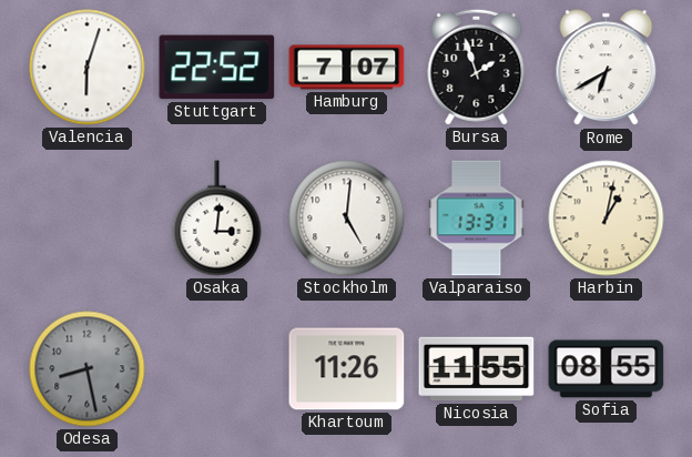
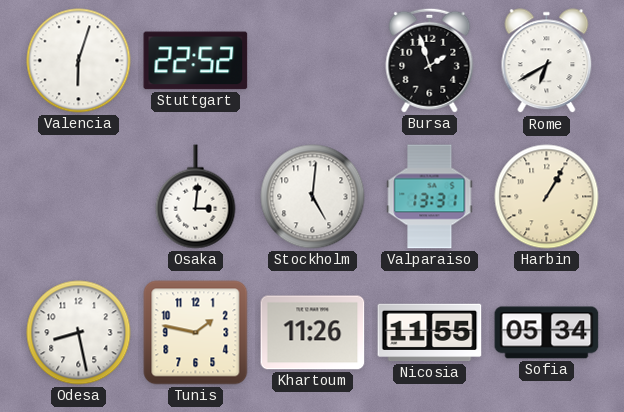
Hamburg: 7:07 -> none (347, 68)
Harbin: 1:02 -> 1:05 (547, 197)
Odesa dial: grey -> white (79, 333)
Tunis: none -> 1:47 (196, 333)
Sofia: 08:55 -> 05:34 (547, 333)
